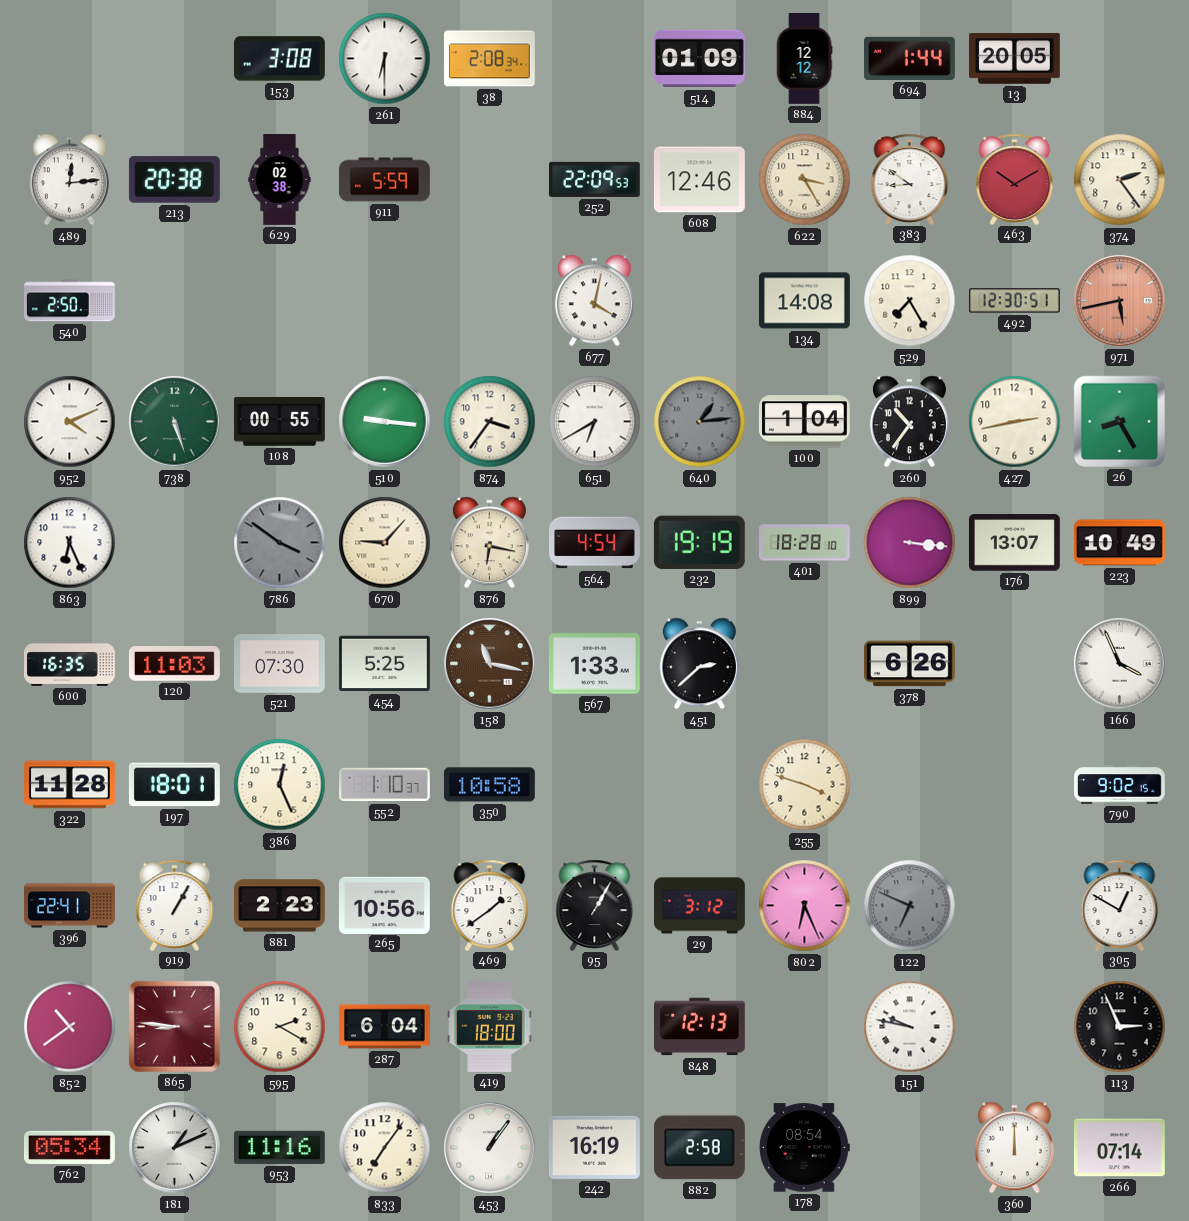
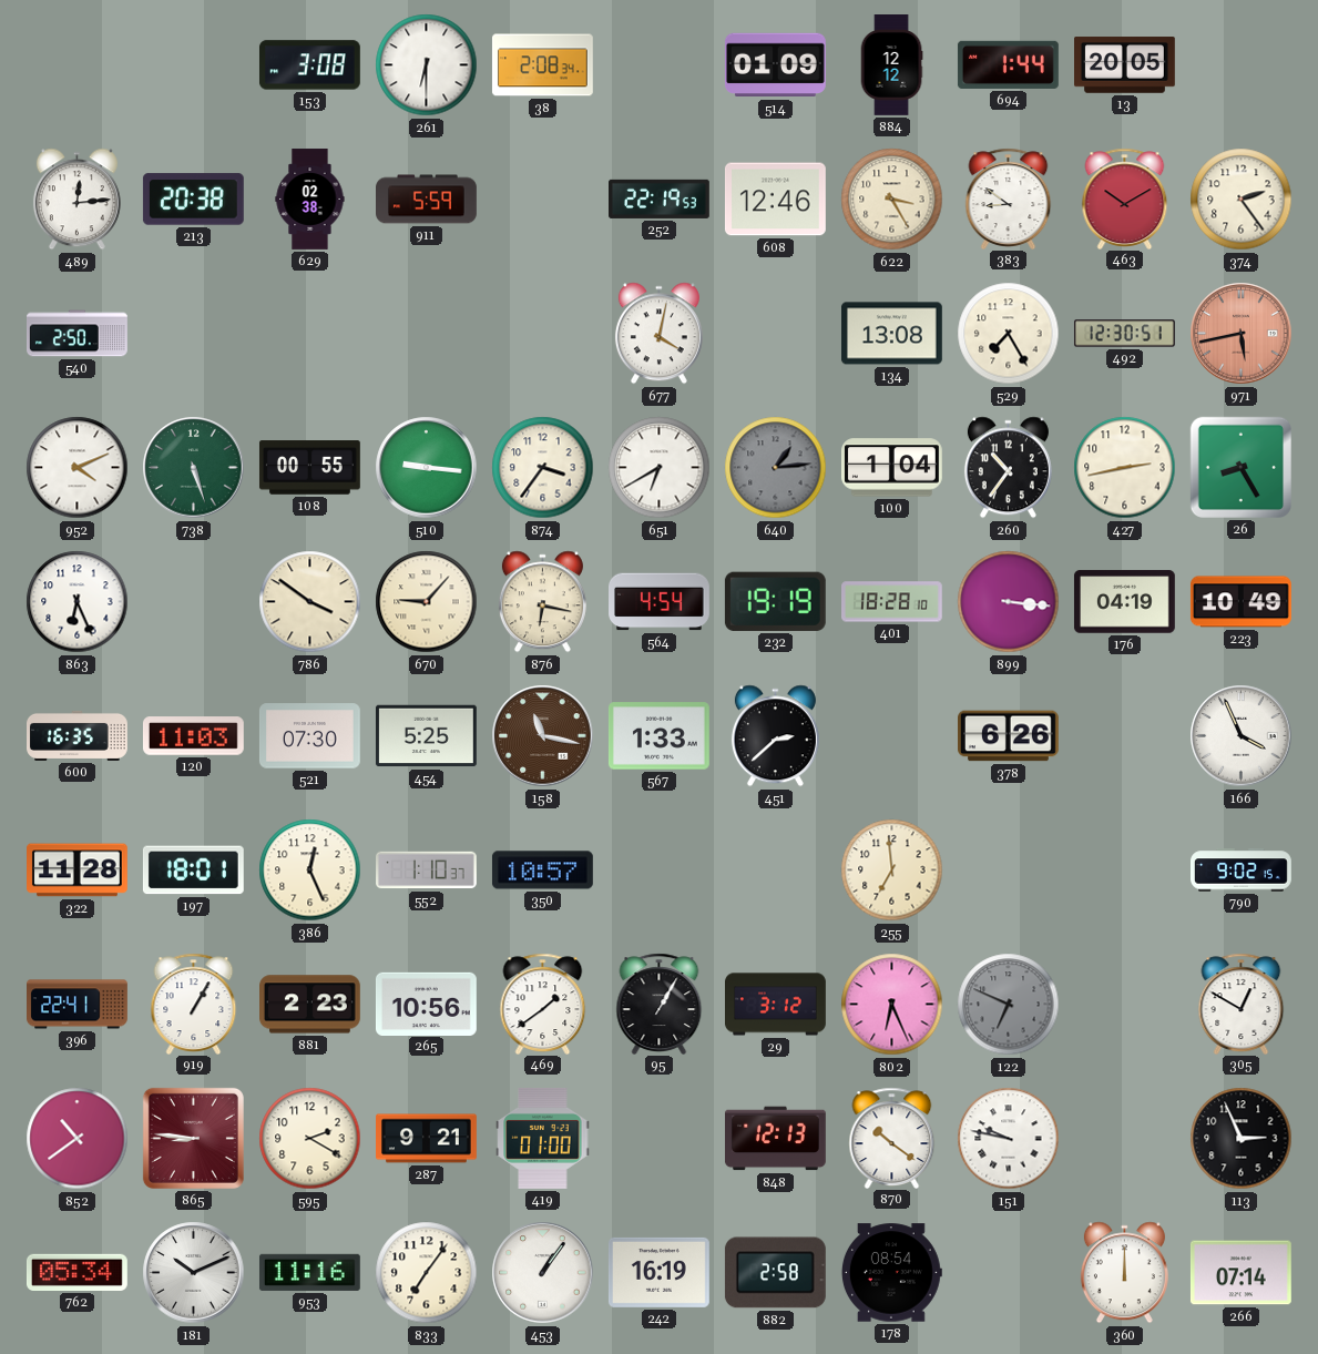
252: 22:09 -> 22:19 (660, 198)
134: 14:08 -> 13:08 (891, 334)
786 dial: grey -> cream (310, 602)
176: 13:07 -> 04:19 (1124, 602)
350: 10:58 -> 10:57 (542, 871)
255: 3:48 -> 6:59 (892, 871)
287: 6:04 -> 9:21 (427, 1139)
419: 18:00 -> 01:00 (543, 1138)
870: none -> 10:21 (892, 1138)
181: 1:11 -> 10:11 (194, 1273)
